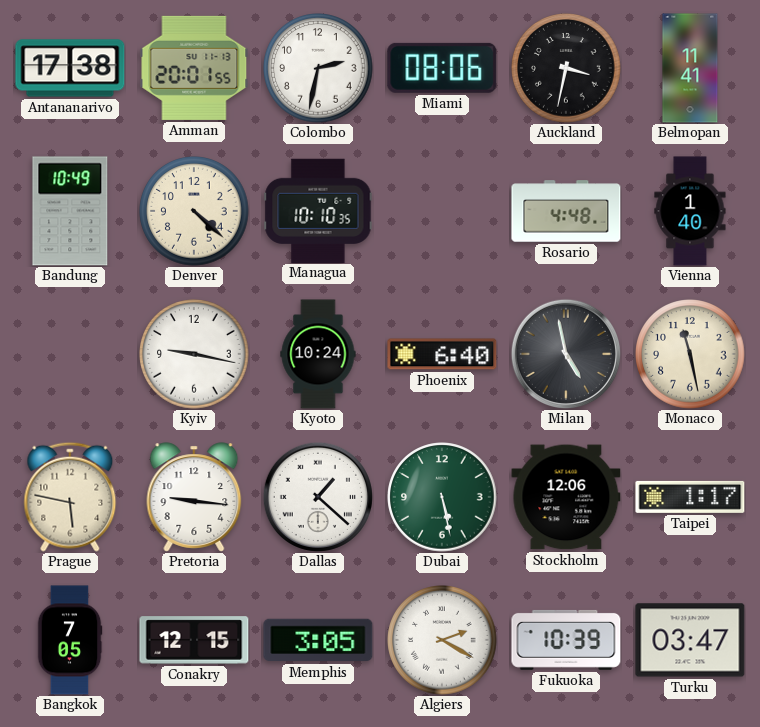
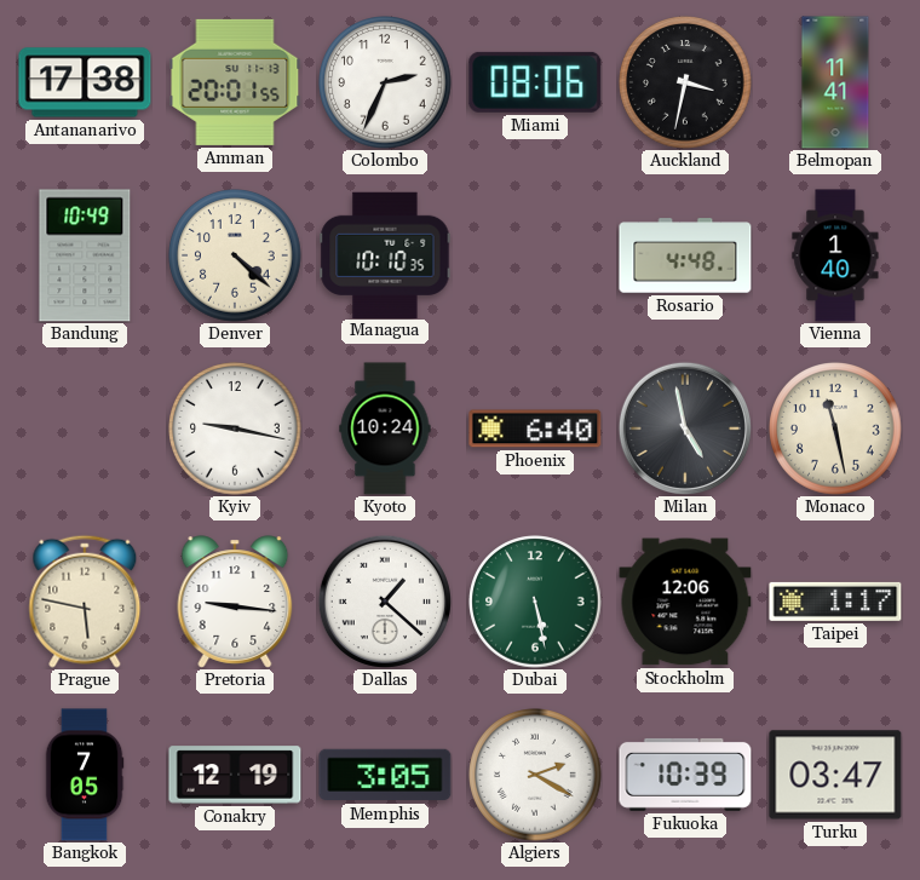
Colombo: 2:32 -> 2:34 (385, 82)
Conakry: 12:15 -> 12:19 (235, 775)
